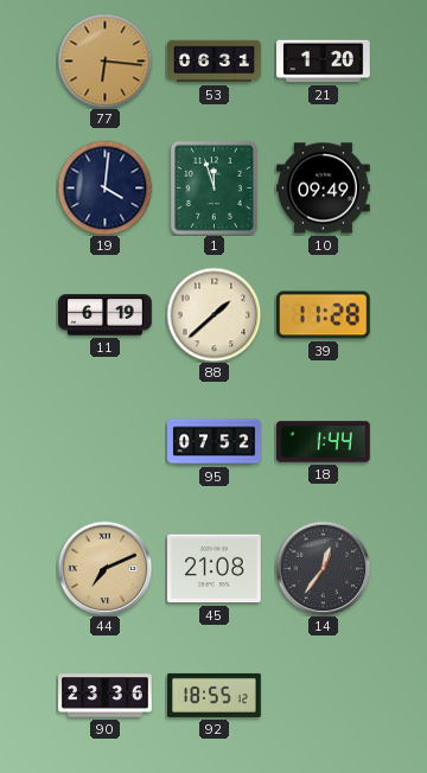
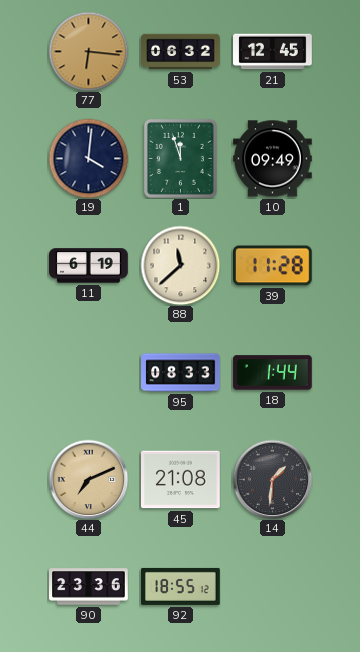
53: 06:31 -> 06:32 (181, 52)
21: 1:20 -> 12:45 (273, 52)
88: 1:38 -> 11:38 (180, 265)
95: 07:52 -> 08:33 (181, 373)
14: 12:36 -> 1:31 (272, 479)
